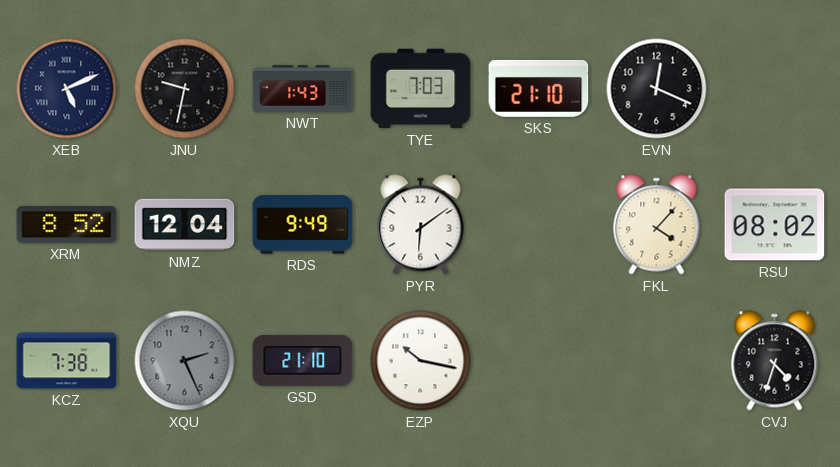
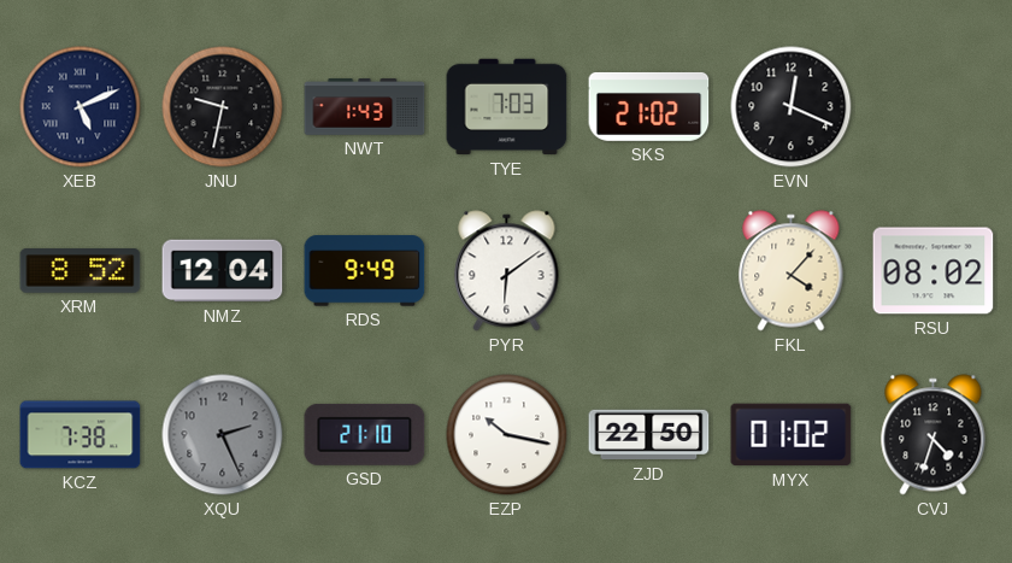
SKS: 21:10 -> 21:02 (649, 106)
ZJD: none -> 22:50 (649, 435)
MYX: none -> 01:02 (792, 435)
